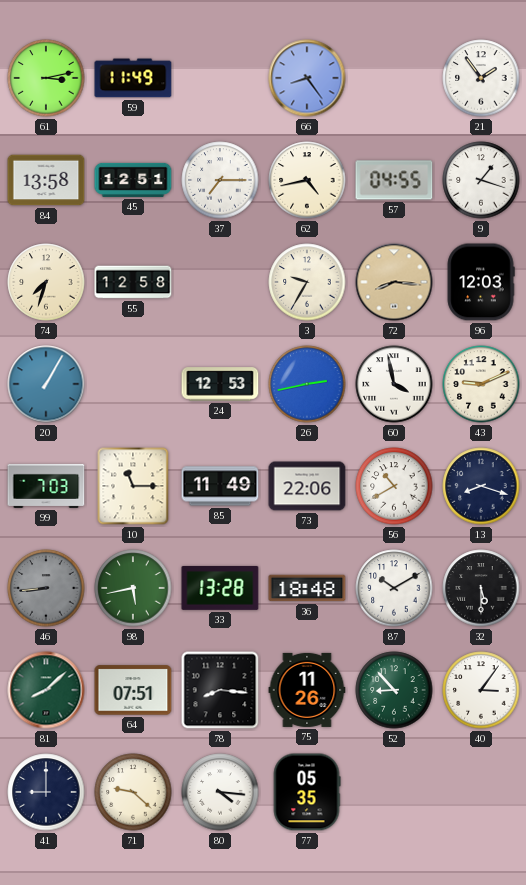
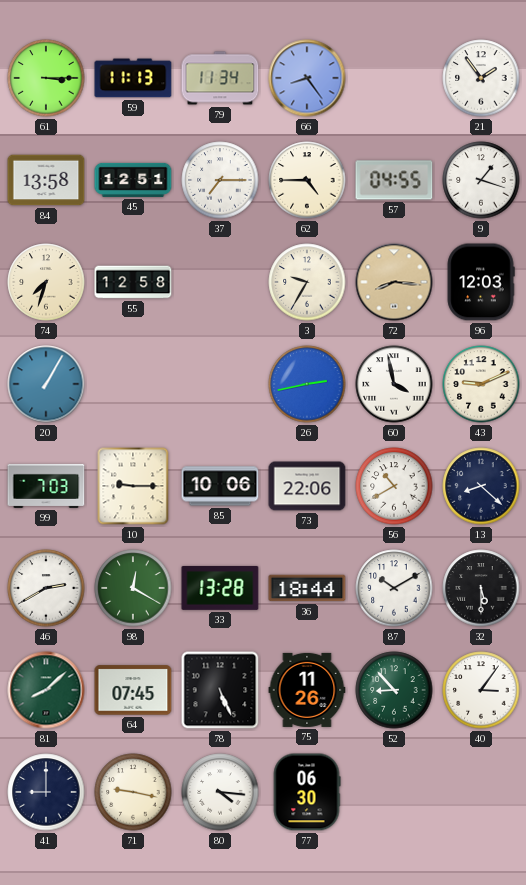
61: 3:13 -> 3:15 (46, 78)
59: 11:49 -> 11:13 (133, 78)
79: none -> 11:34 (220, 78)
62: 4:43 -> 4:45 (307, 180)
24: 12:53 -> none (220, 384)
10: 11:15 -> 9:15 (133, 486)
85: 11:49 -> 10:06 (220, 486)
13: 8:18 -> 8:22 (481, 486)
46: 8:44 -> 2:40 (46, 588)
46 dial: grey -> white (46, 588)
98: 5:43 -> 12:20 (133, 588)
36: 18:48 -> 18:44 (307, 588)
64: 07:51 -> 07:45 (133, 690)
78: 8:16 -> 5:26 (220, 690)
71: 9:22 -> 9:17 (133, 792)
77: 05:35 -> 06:30 (307, 792)
